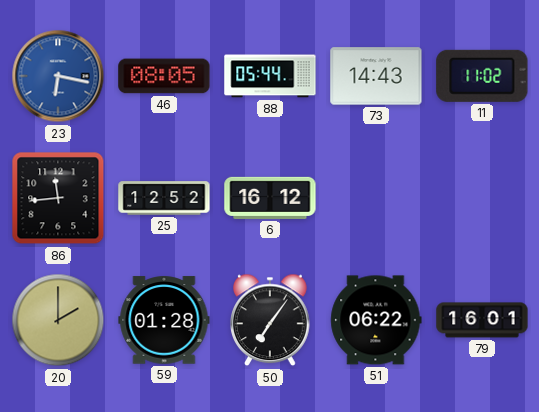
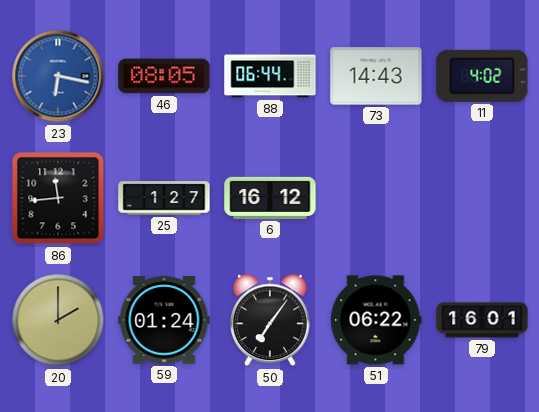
88: 05:44 -> 06:44 (270, 76)
11: 11:02 -> 4:02 (482, 76)
25: 12:52 -> 1:27 (164, 198)
59: 01:28 -> 01:24 (164, 320)
